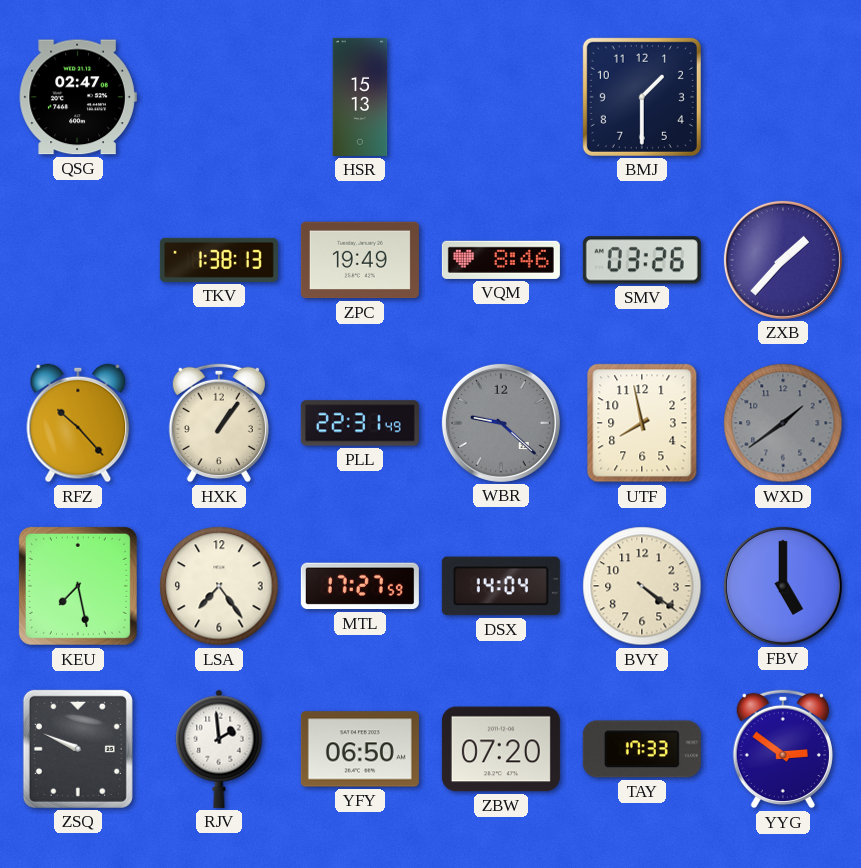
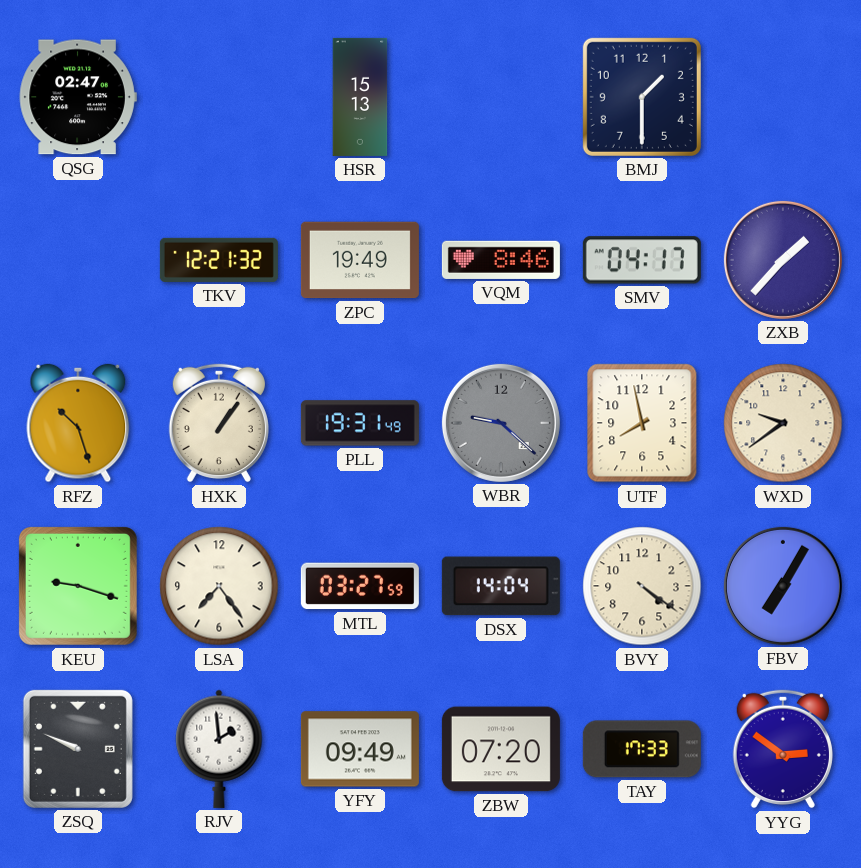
TKV: 1:38 -> 12:21 (219, 260)
SMV: 03:26 -> 04:17 (642, 260)
RFZ: 10:23 -> 10:27 (78, 423)
PLL: 22:31 -> 19:31 (360, 423)
WXD: 1:39 -> 9:39 (783, 423)
WXD dial: grey -> cream (783, 423)
KEU: 7:28 -> 9:18 (78, 586)
MTL: 17:27 -> 03:27 (360, 586)
FBV: 5:00 -> 7:05 (783, 586)
YFY: 06:50 -> 09:49 (360, 749)
